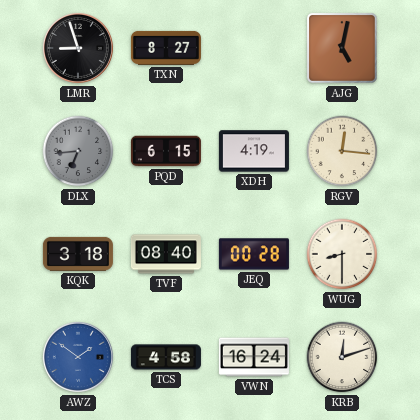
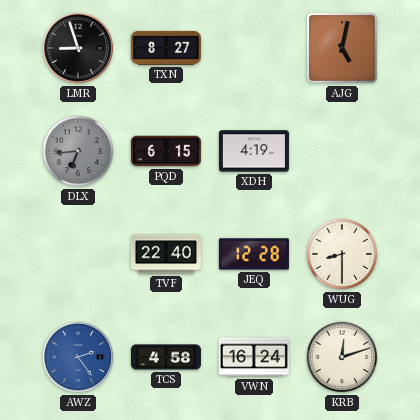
RGV: 12:16 -> none (342, 151)
KQK: 3:18 -> none (78, 254)
TVF: 08:40 -> 22:40 (166, 254)
JEQ: 00:28 -> 12:28 (254, 254)
AWZ: 1:51 -> 2:24 (78, 357)
